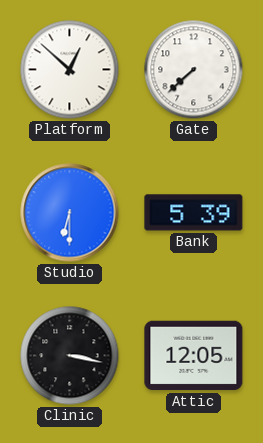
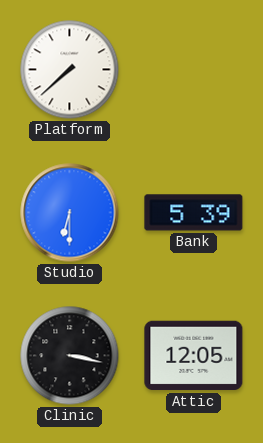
Platform: 12:52 -> 7:38 (70, 70)
Gate: 7:38 -> none (194, 70)
